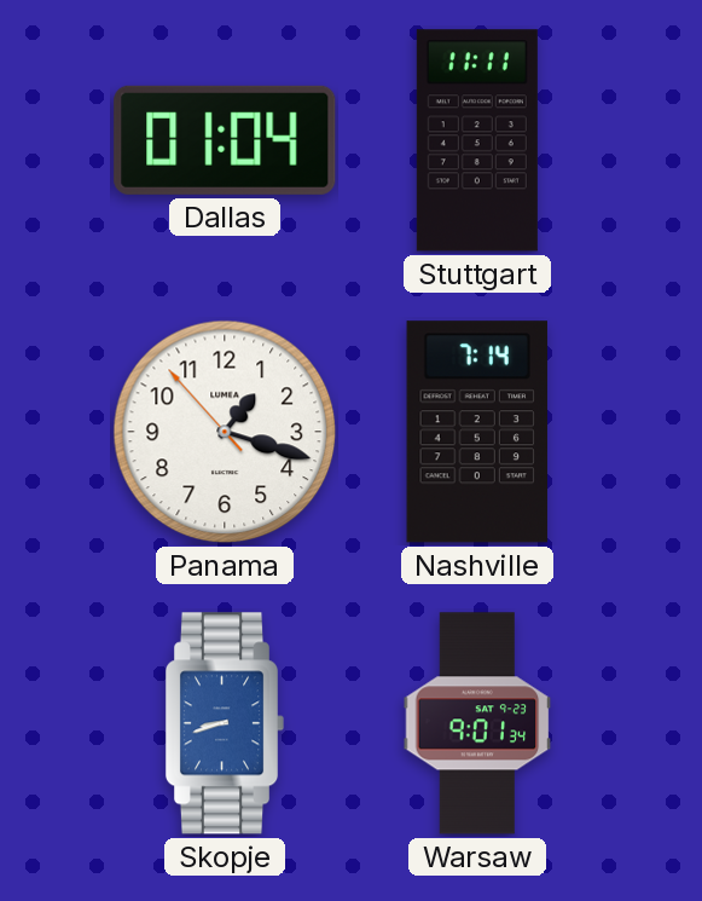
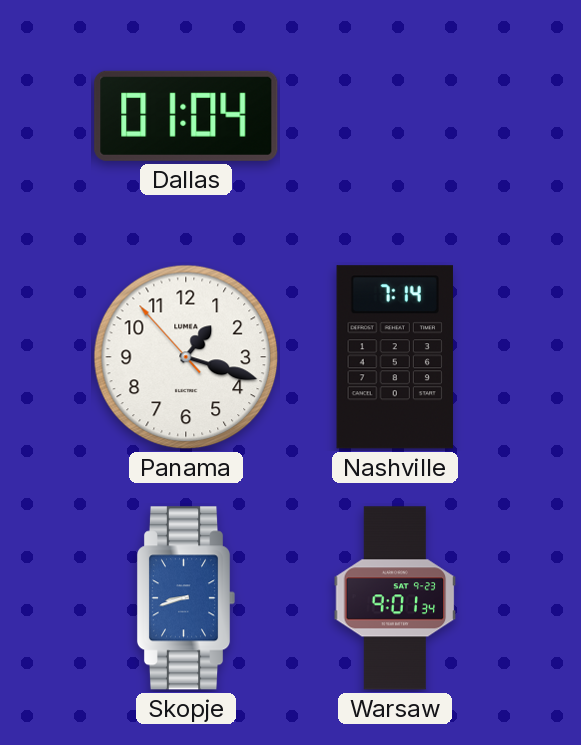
Stuttgart: 11:11 -> none (477, 140)
